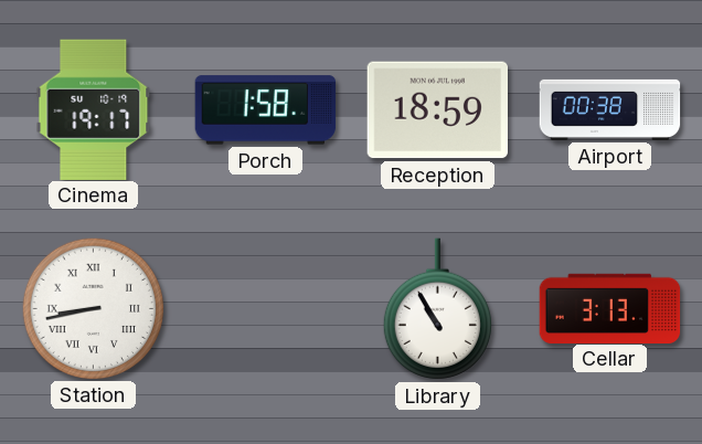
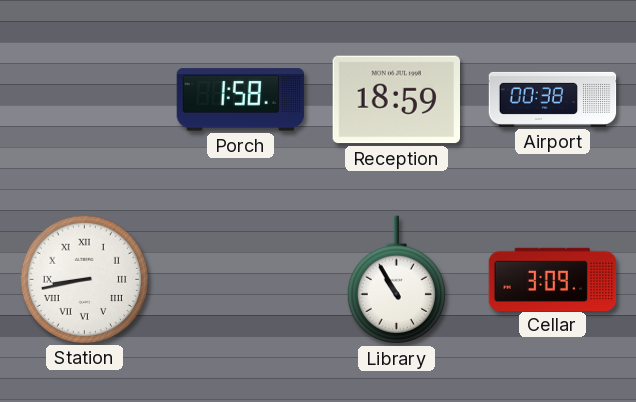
Cinema: 19:17 -> none (94, 109)
Cellar: 3:13 -> 3:09 (553, 279)
